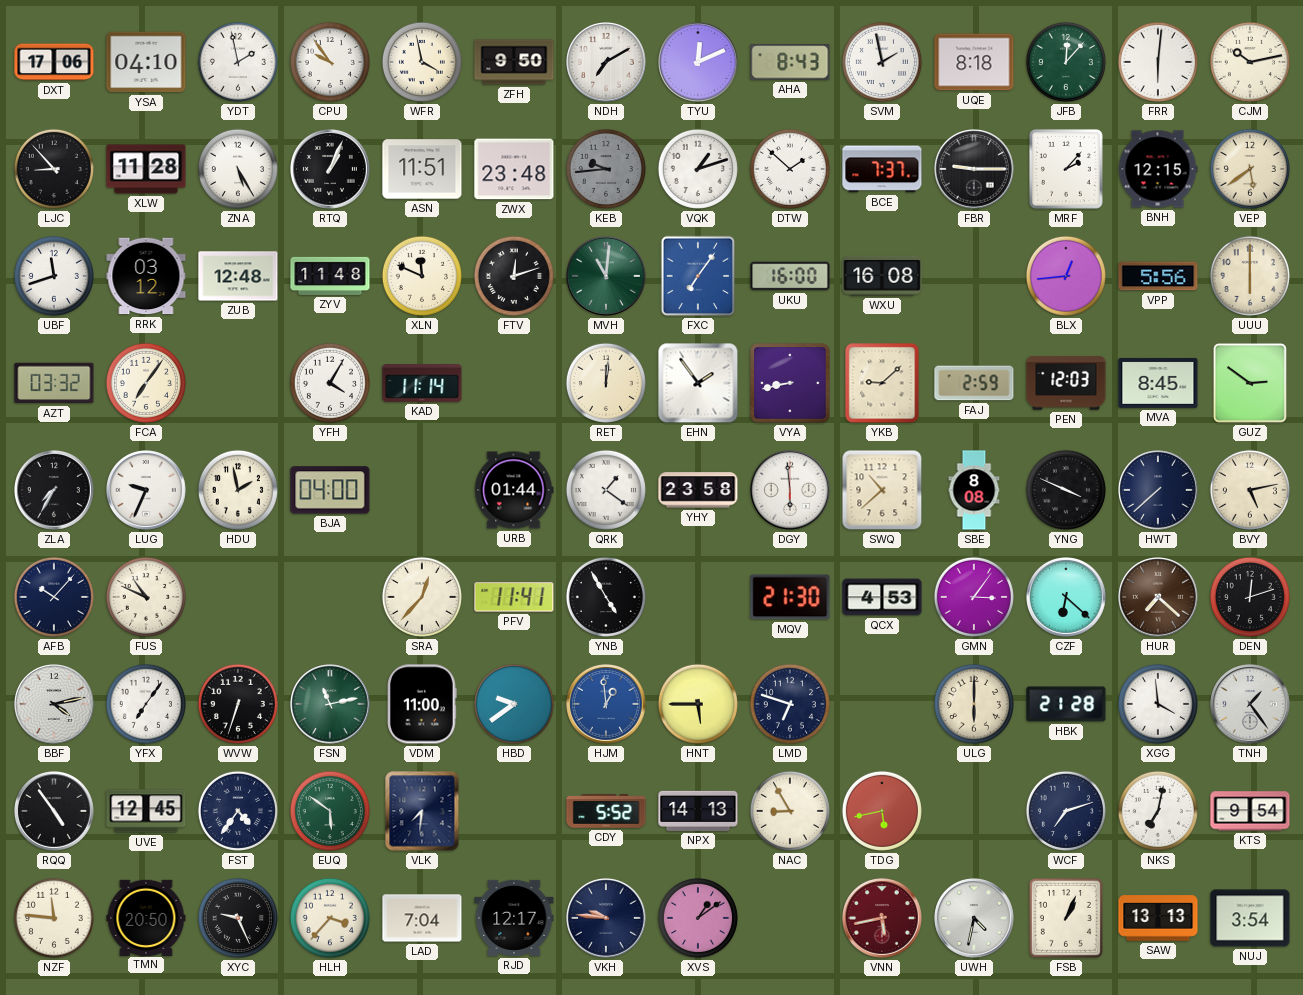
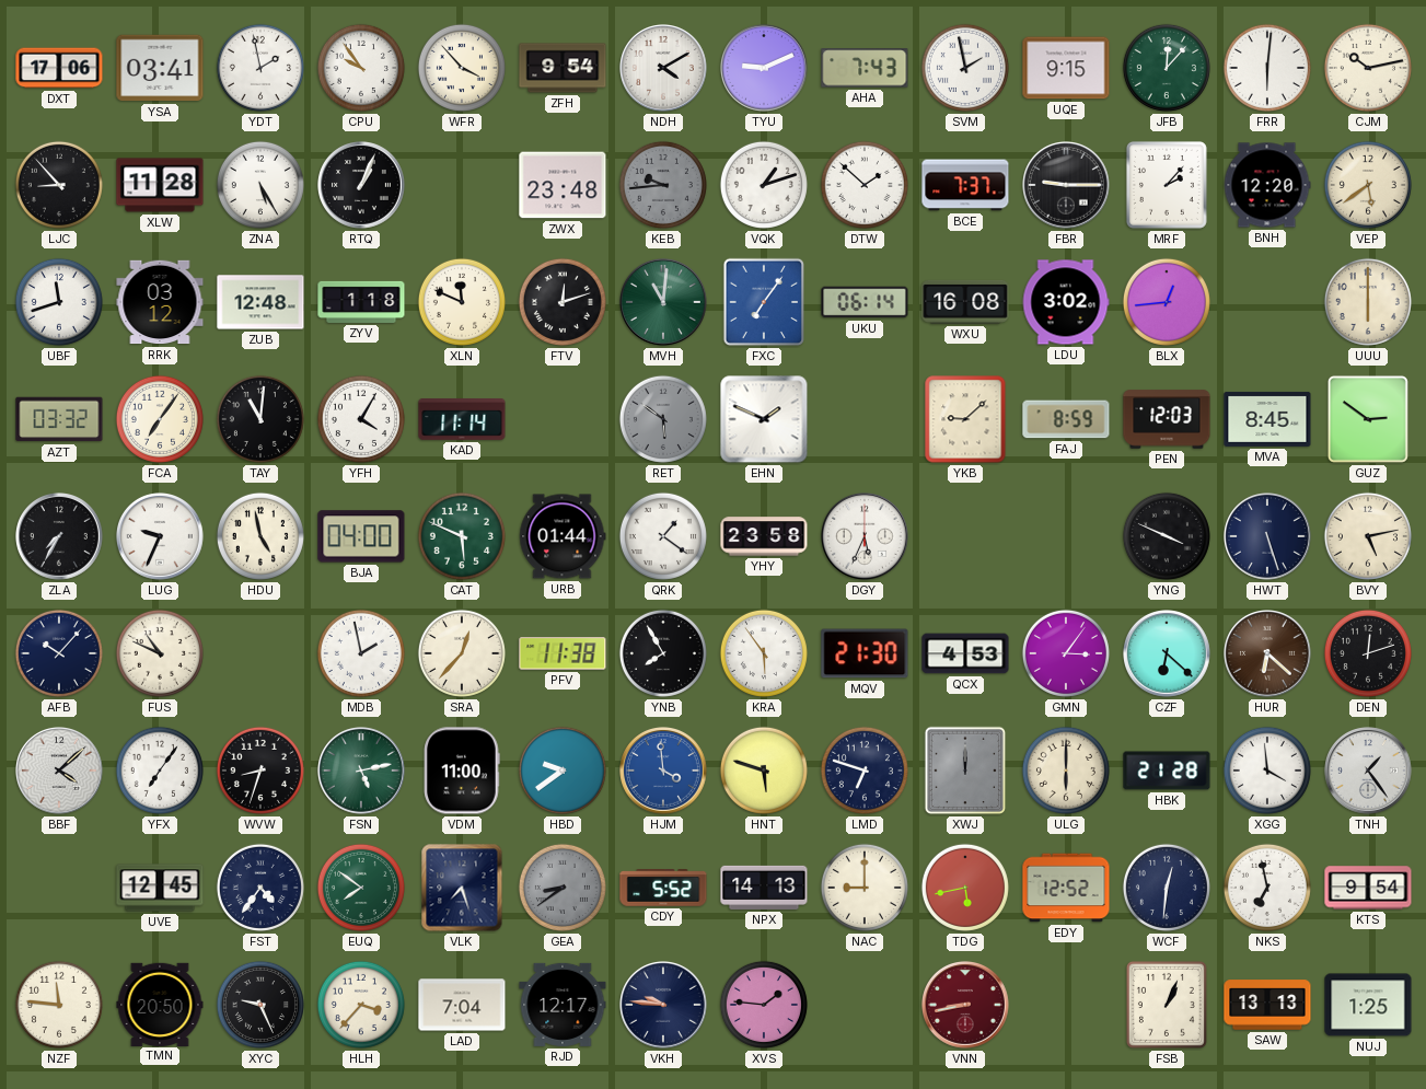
YSA: 04:10 -> 03:41 (160, 68)
WFR: 3:58 -> 3:53 (462, 68)
ZFH: 9:50 -> 9:54 (563, 68)
NDH: 7:10 -> 4:10 (664, 69)
TYU: 12:11 -> 9:11 (765, 69)
AHA: 8:43 -> 7:43 (865, 68)
UQE: 8:18 -> 9:15 (1066, 68)
ASN: 11:51 -> none (422, 169)
BNH: 12:15 -> 12:20 (1267, 185)
ZYV: 11:48 -> 1:18 (361, 302)
UKU: 16:00 -> 06:14 (865, 302)
LDU: none -> 3:02 (1066, 302)
VPP: 5:56 -> none (1158, 276)
TAY: none -> 11:01 (260, 419)
RET: 12:01 -> 5:51 (663, 419)
RET dial: cream -> grey (663, 419)
EHN: 1:54 -> 1:49 (764, 419)
VYA: 8:43 -> none (790, 383)
FAJ: 2:59 -> 8:59 (1066, 419)
HDU: 1:58 -> 4:58 (260, 536)
CAT: none -> 5:49 (462, 536)
DGY: 5:59 -> 5:34 (866, 537)
SWQ: 10:38 -> none (882, 490)
SBE: 8:08 -> none (974, 490)
HWT: 7:38 -> 5:27 (1268, 537)
MDB: none -> 1:58 (361, 653)
PFV: 11:41 -> 11:38 (563, 653)
YNB: 4:55 -> 7:55 (663, 653)
KRA: none -> 5:54 (764, 653)
HUR: 7:22 -> 6:22 (1268, 654)
BBF: 4:13 -> 4:08 (60, 772)
WVW: 6:33 -> 8:33 (260, 771)
FSN: 11:13 -> 5:13 (362, 772)
HJM: 12:59 -> 3:59 (664, 772)
HNT: 5:45 -> 5:48 (764, 771)
XWJ: none -> 12:00 (965, 771)
RQQ: 4:54 -> none (55, 812)
EUQ: 5:51 -> 7:51 (361, 888)
VLK: 7:31 -> 7:27 (462, 888)
GEA: none -> 8:39 (563, 888)
NAC: 8:55 -> 9:00 (865, 888)
EDY: none -> 12:52 (1066, 888)
WCF: 7:12 -> 12:31 (1167, 888)
NKS: 7:02 -> 6:58 (1267, 888)
XVS: 1:09 -> 1:46 (764, 1005)
VNN: 5:43 -> 8:43 (966, 1006)
UWH: 4:32 -> none (975, 919)
NUJ: 3:54 -> 1:25 (1368, 1005)
